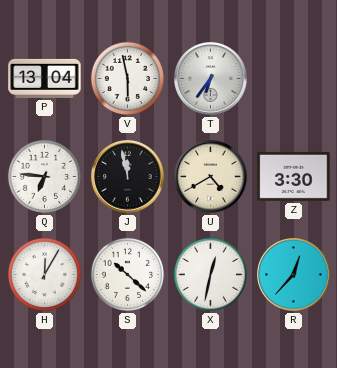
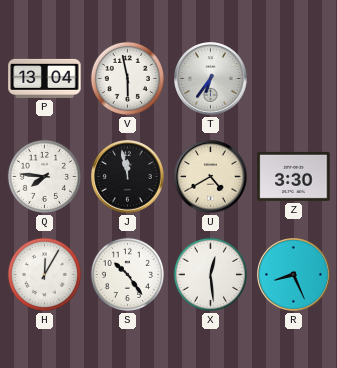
Q: 6:46 -> 7:46 (44, 176)
S: 10:22 -> 10:24 (127, 274)
X: 12:32 -> 12:29 (210, 274)
R: 12:37 -> 8:26 (294, 275)
